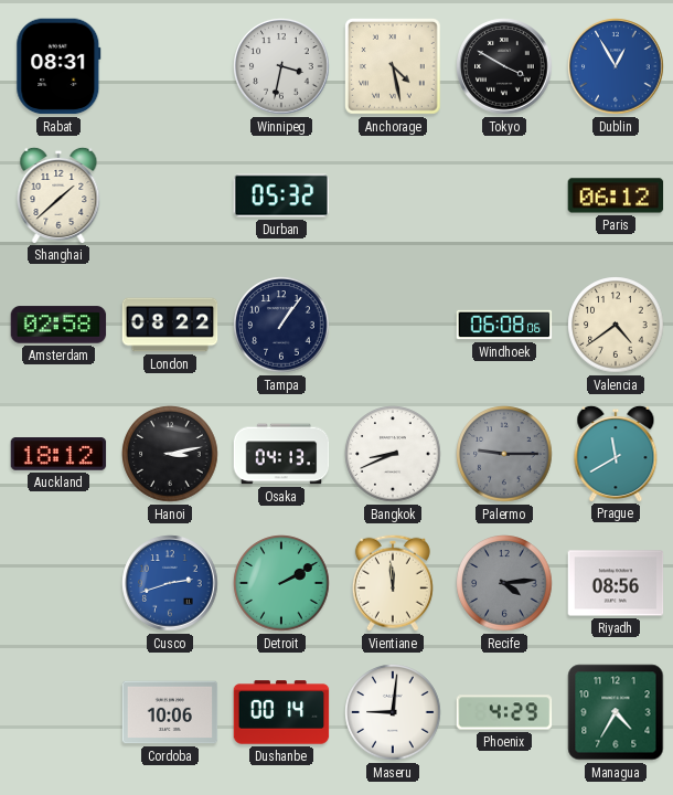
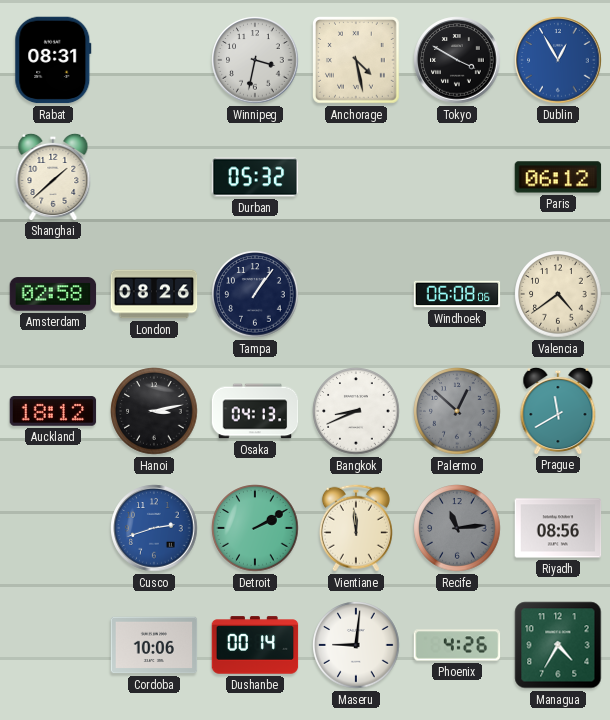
London: 08:22 -> 08:26 (154, 294)
Palermo: 9:15 -> 12:52 (457, 411)
Recife: 4:14 -> 11:14 (457, 528)
Phoenix: 4:29 -> 4:26 (457, 645)
